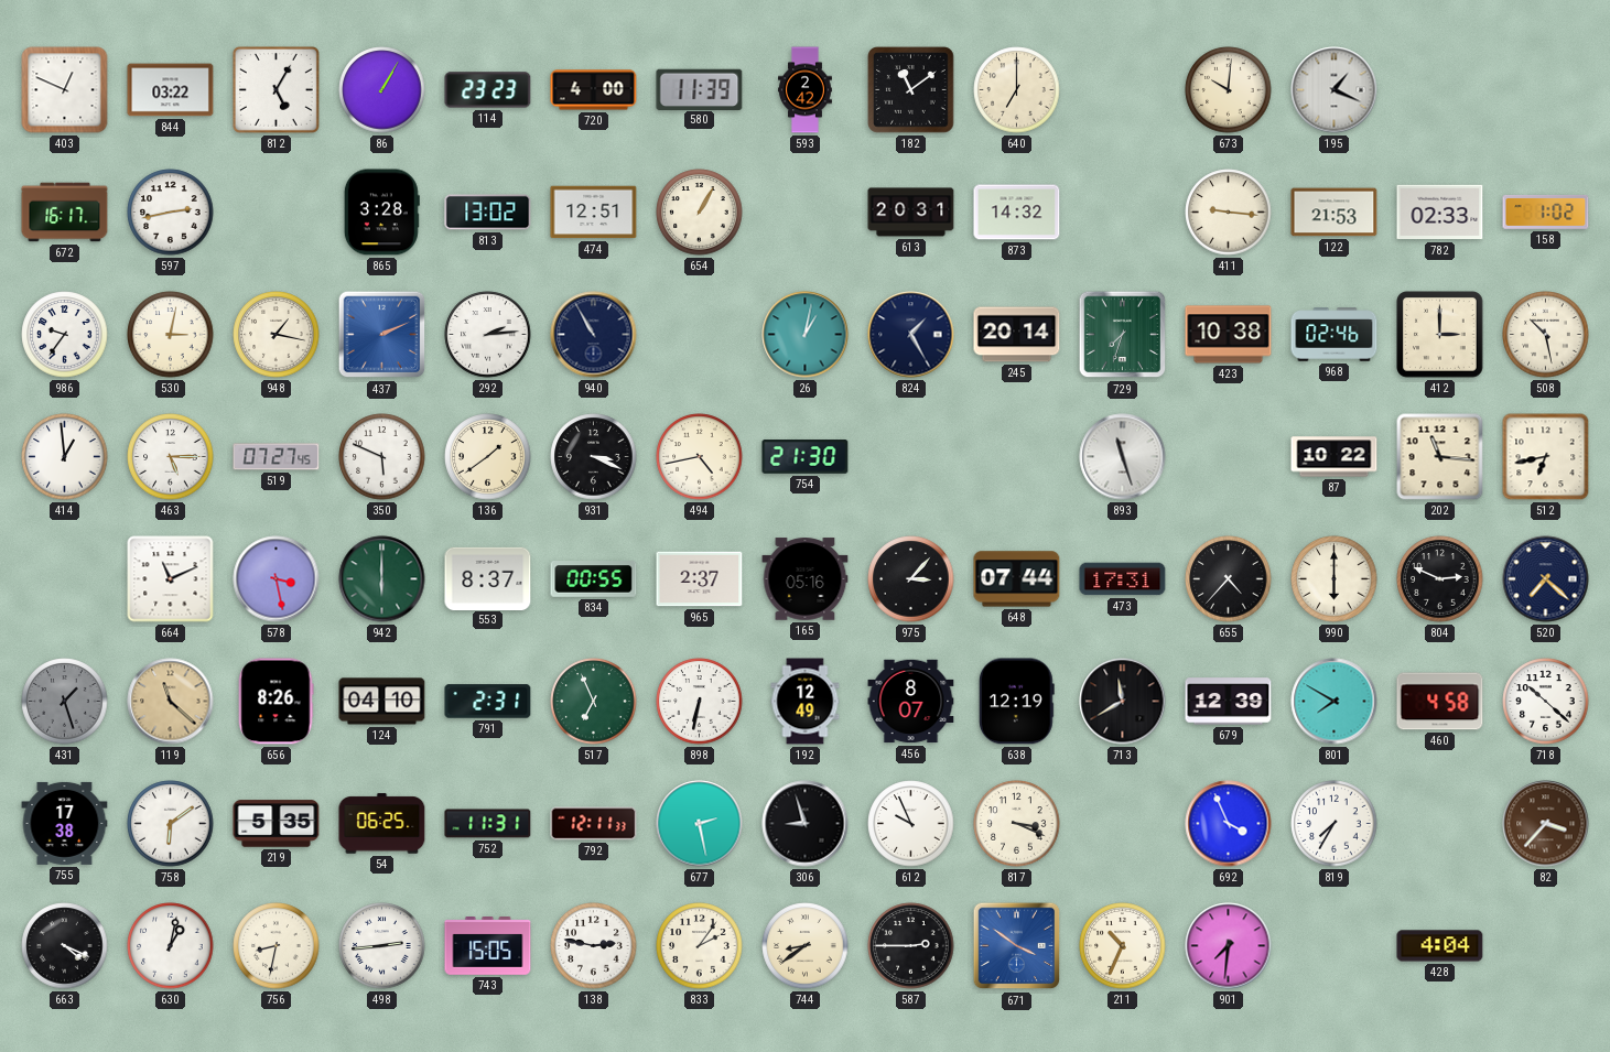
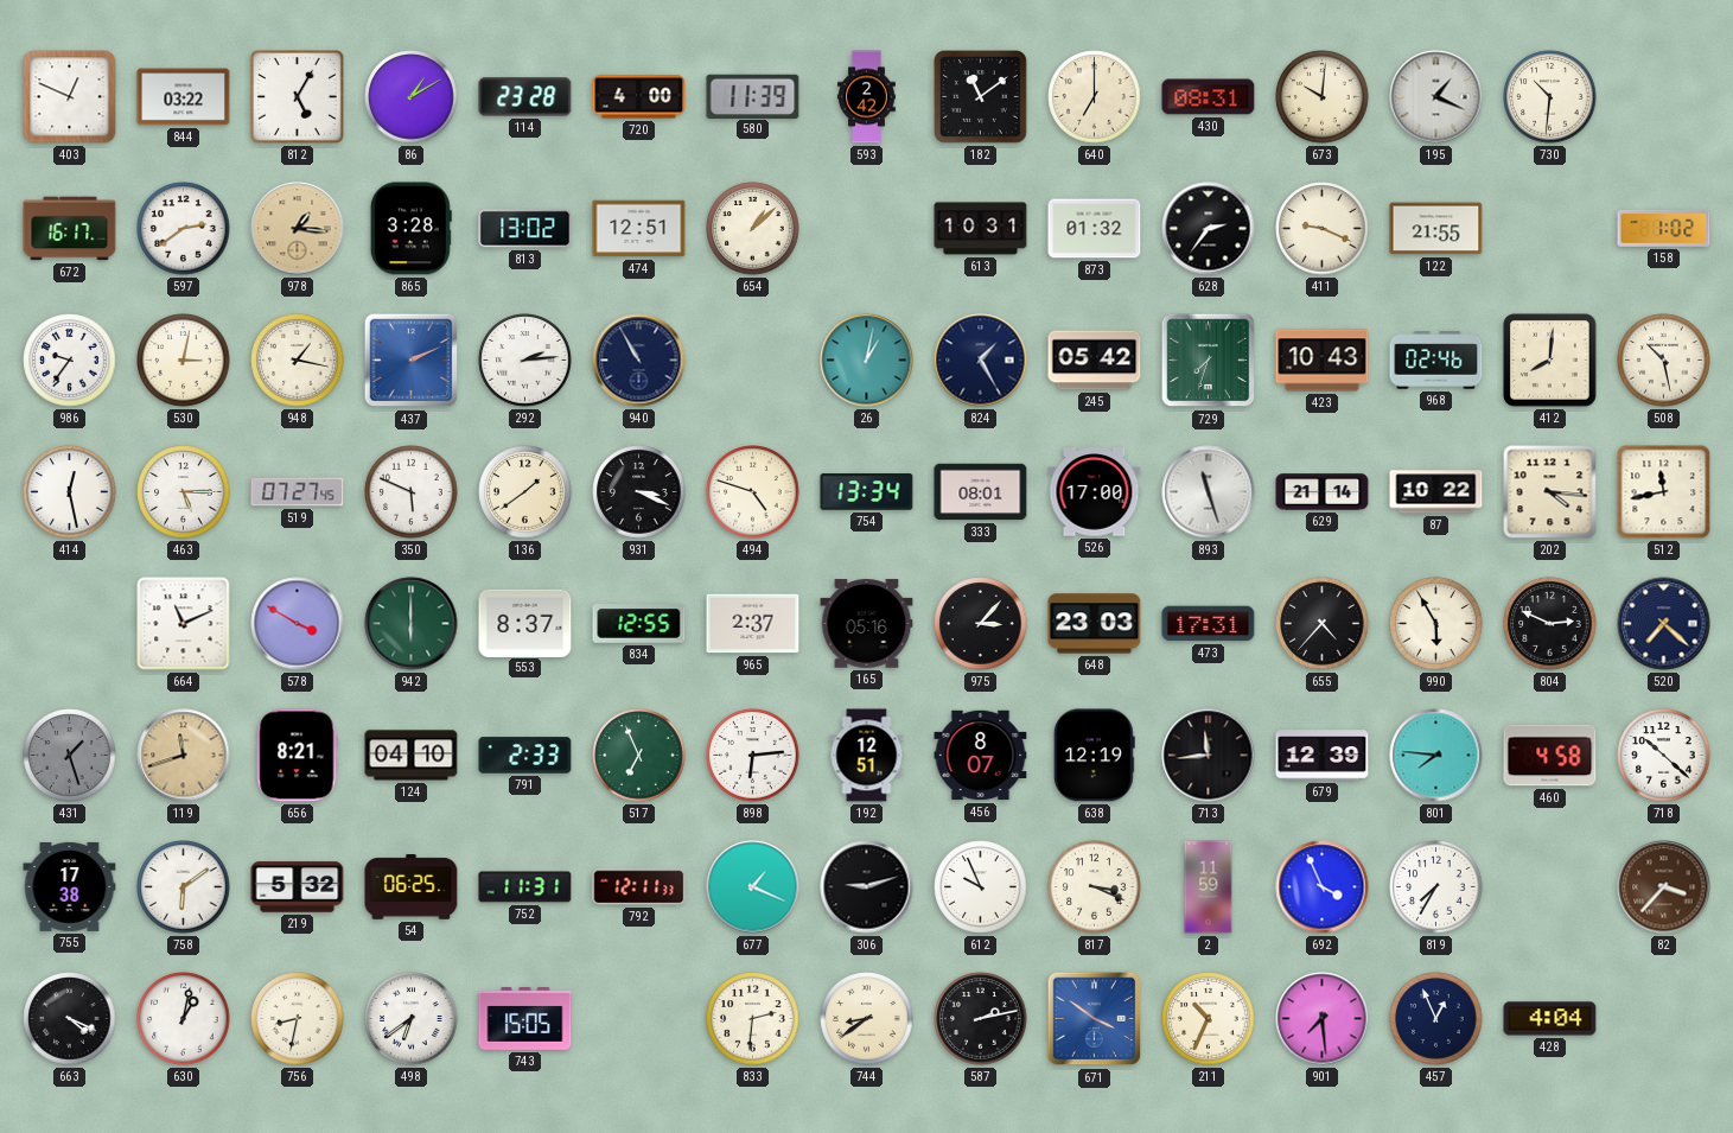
86: 1:05 -> 1:10 (412, 97)
114: 23:23 -> 23:28 (525, 97)
430: none -> 08:31 (1209, 97)
730: none -> 10:31 (1550, 97)
597: 2:43 -> 2:39 (184, 229)
978: none -> 1:16 (298, 229)
654: 1:05 -> 1:08 (753, 229)
613: 20:31 -> 10:31 (981, 229)
873: 14:32 -> 01:32 (1095, 229)
628: none -> 2:36 (1209, 229)
411: 9:16 -> 9:19 (1323, 229)
122: 21:53 -> 21:55 (1436, 229)
782: 02:33 -> none (1440, 213)
245: 20:14 -> 05:42 (1095, 361)
423: 10:38 -> 10:43 (1323, 361)
412: 3:00 -> 8:01 (1550, 361)
414: 12:59 -> 12:28 (70, 492)
494: 4:43 -> 4:48 (753, 492)
754: 21:30 -> 13:34 (867, 492)
333: none -> 08:01 (981, 492)
526: none -> 17:00 (1095, 492)
629: none -> 21:14 (1323, 492)
202: 11:16 -> 4:16 (1550, 492)
512: 6:43 -> 11:43 (1664, 492)
578: 3:28 -> 3:50 (298, 624)
834: 00:55 -> 12:55 (639, 624)
648: 07:44 -> 23:03 (1095, 624)
990: 6:00 -> 5:55 (1436, 624)
119: 11:22 -> 11:42 (184, 756)
656: 8:26 -> 8:21 (297, 756)
791: 2:31 -> 2:33 (525, 756)
898: 6:32 -> 6:14 (753, 756)
192: 12:49 -> 12:51 (867, 756)
713: 11:40 -> 11:44 (1209, 756)
801: 7:50 -> 7:46 (1436, 756)
219: 5:35 -> 5:32 (298, 887)
677: 2:28 -> 1:19 (753, 887)
306: 8:57 -> 9:12 (867, 887)
2: none -> 11:59 (1209, 887)
498: 2:44 -> 6:39 (412, 1019)
138: 2:47 -> none (594, 946)
833: 2:06 -> 2:31 (753, 1019)
587: 2:45 -> 2:13 (981, 1019)
901: 7:31 -> 7:29 (1323, 1019)
457: none -> 12:56 (1436, 1019)
